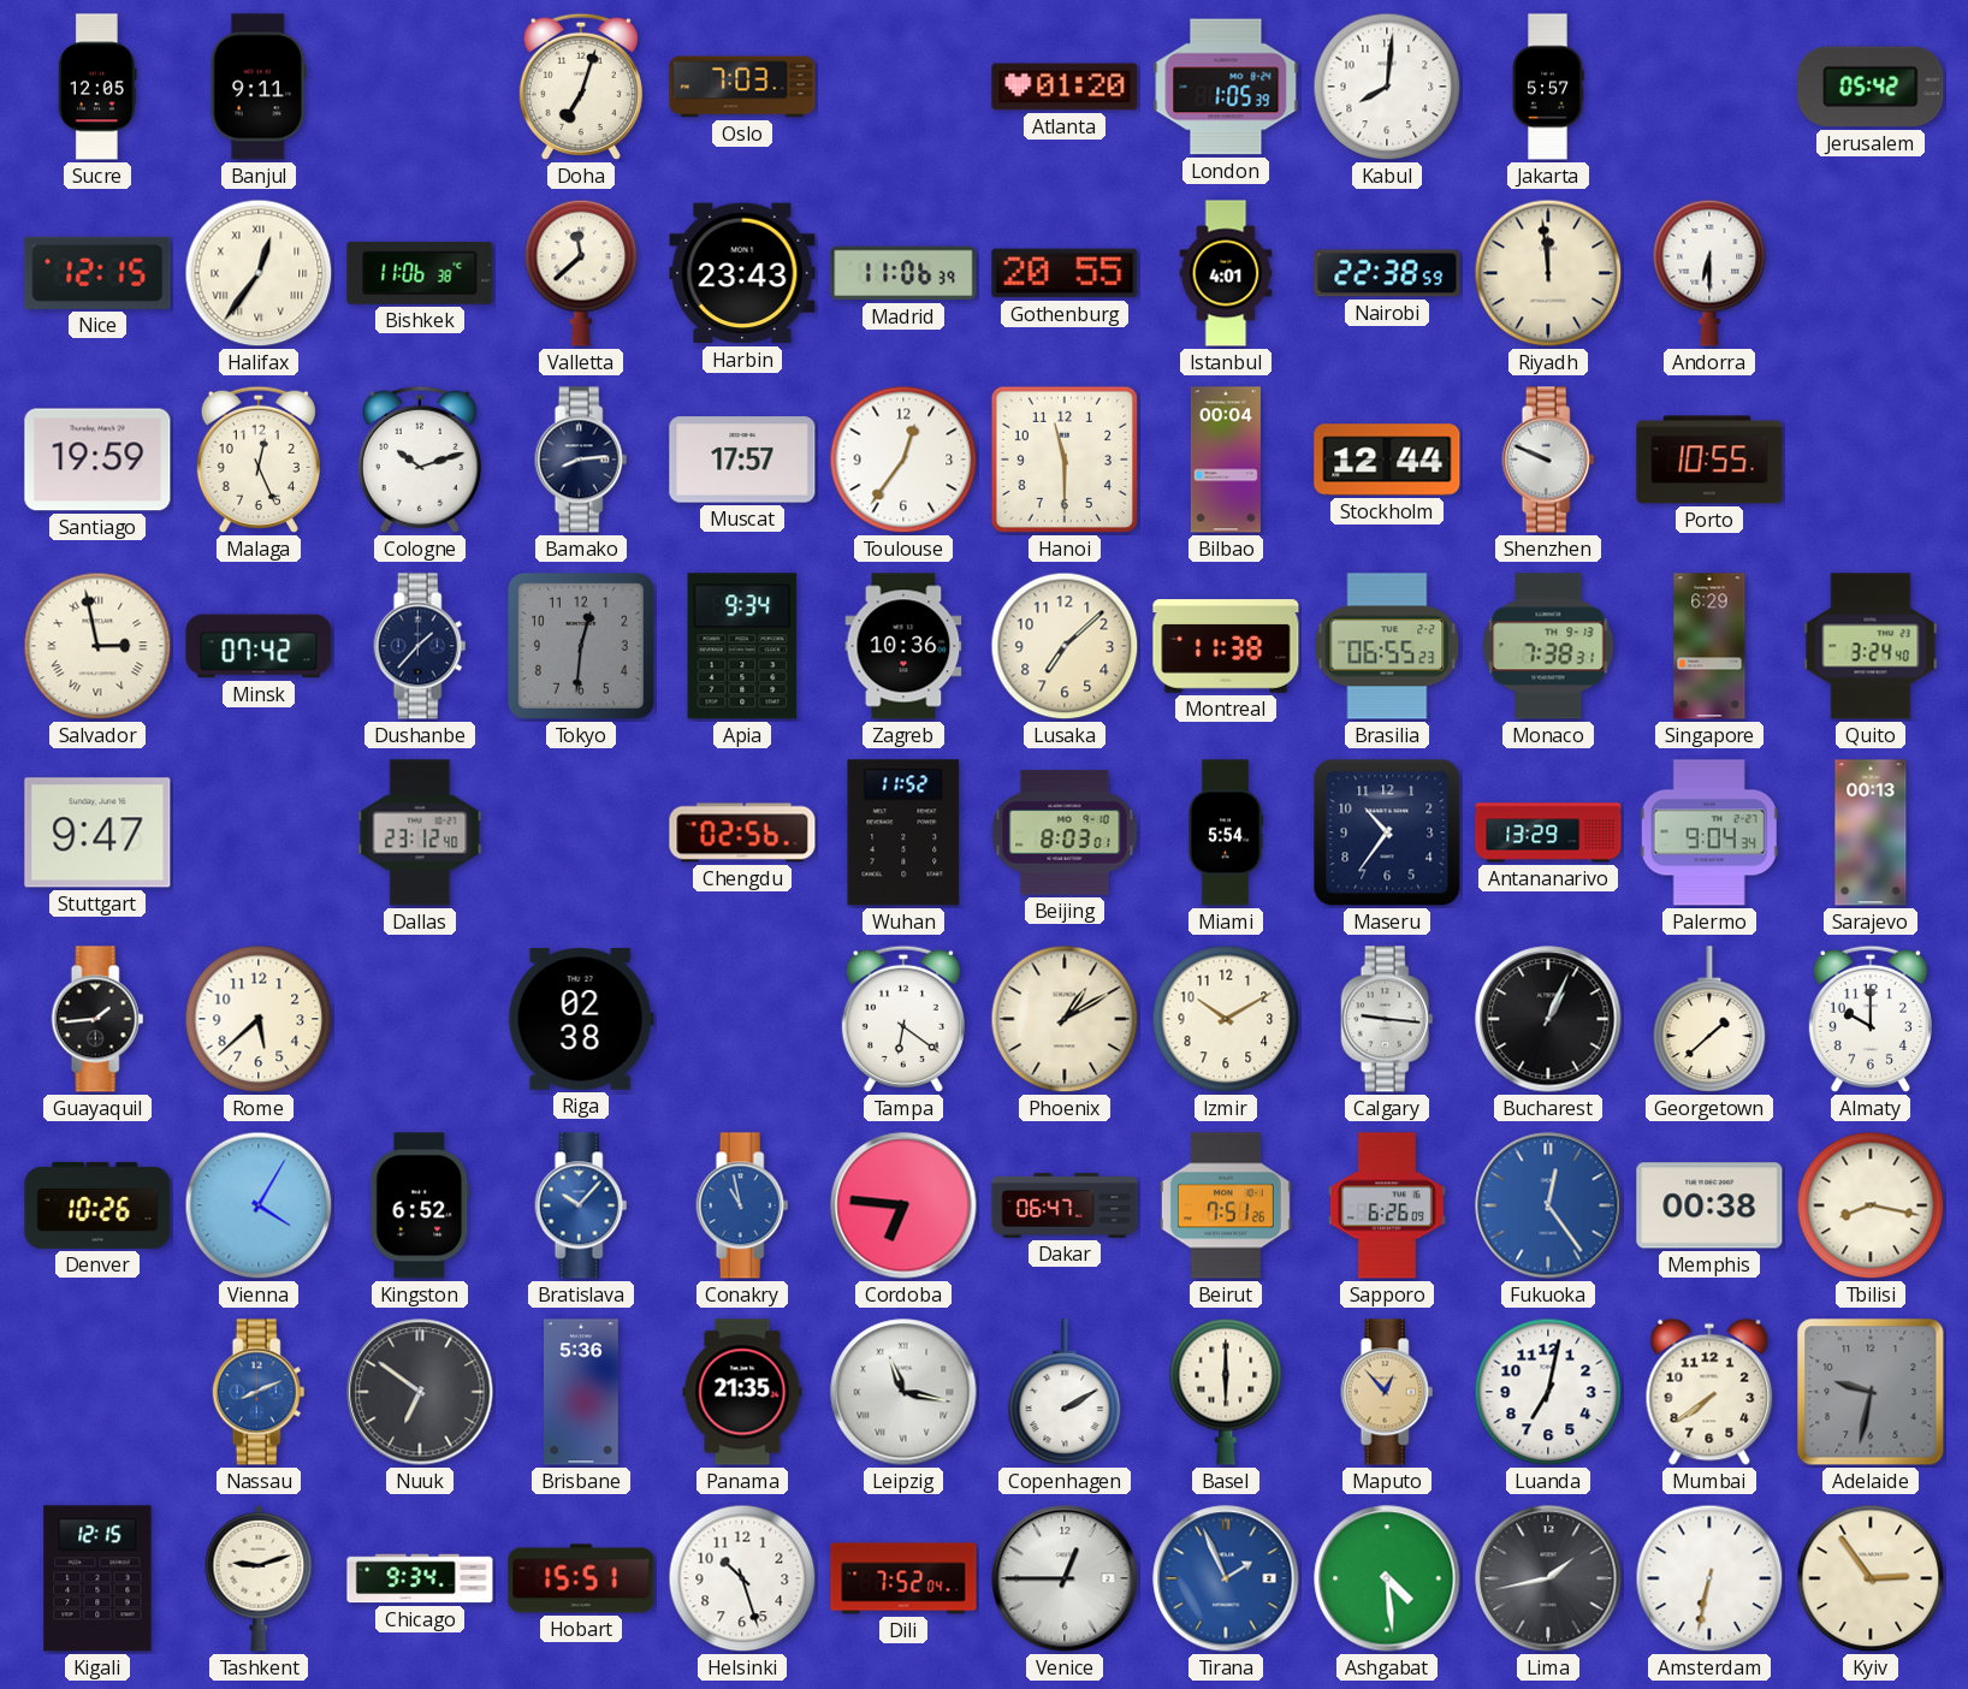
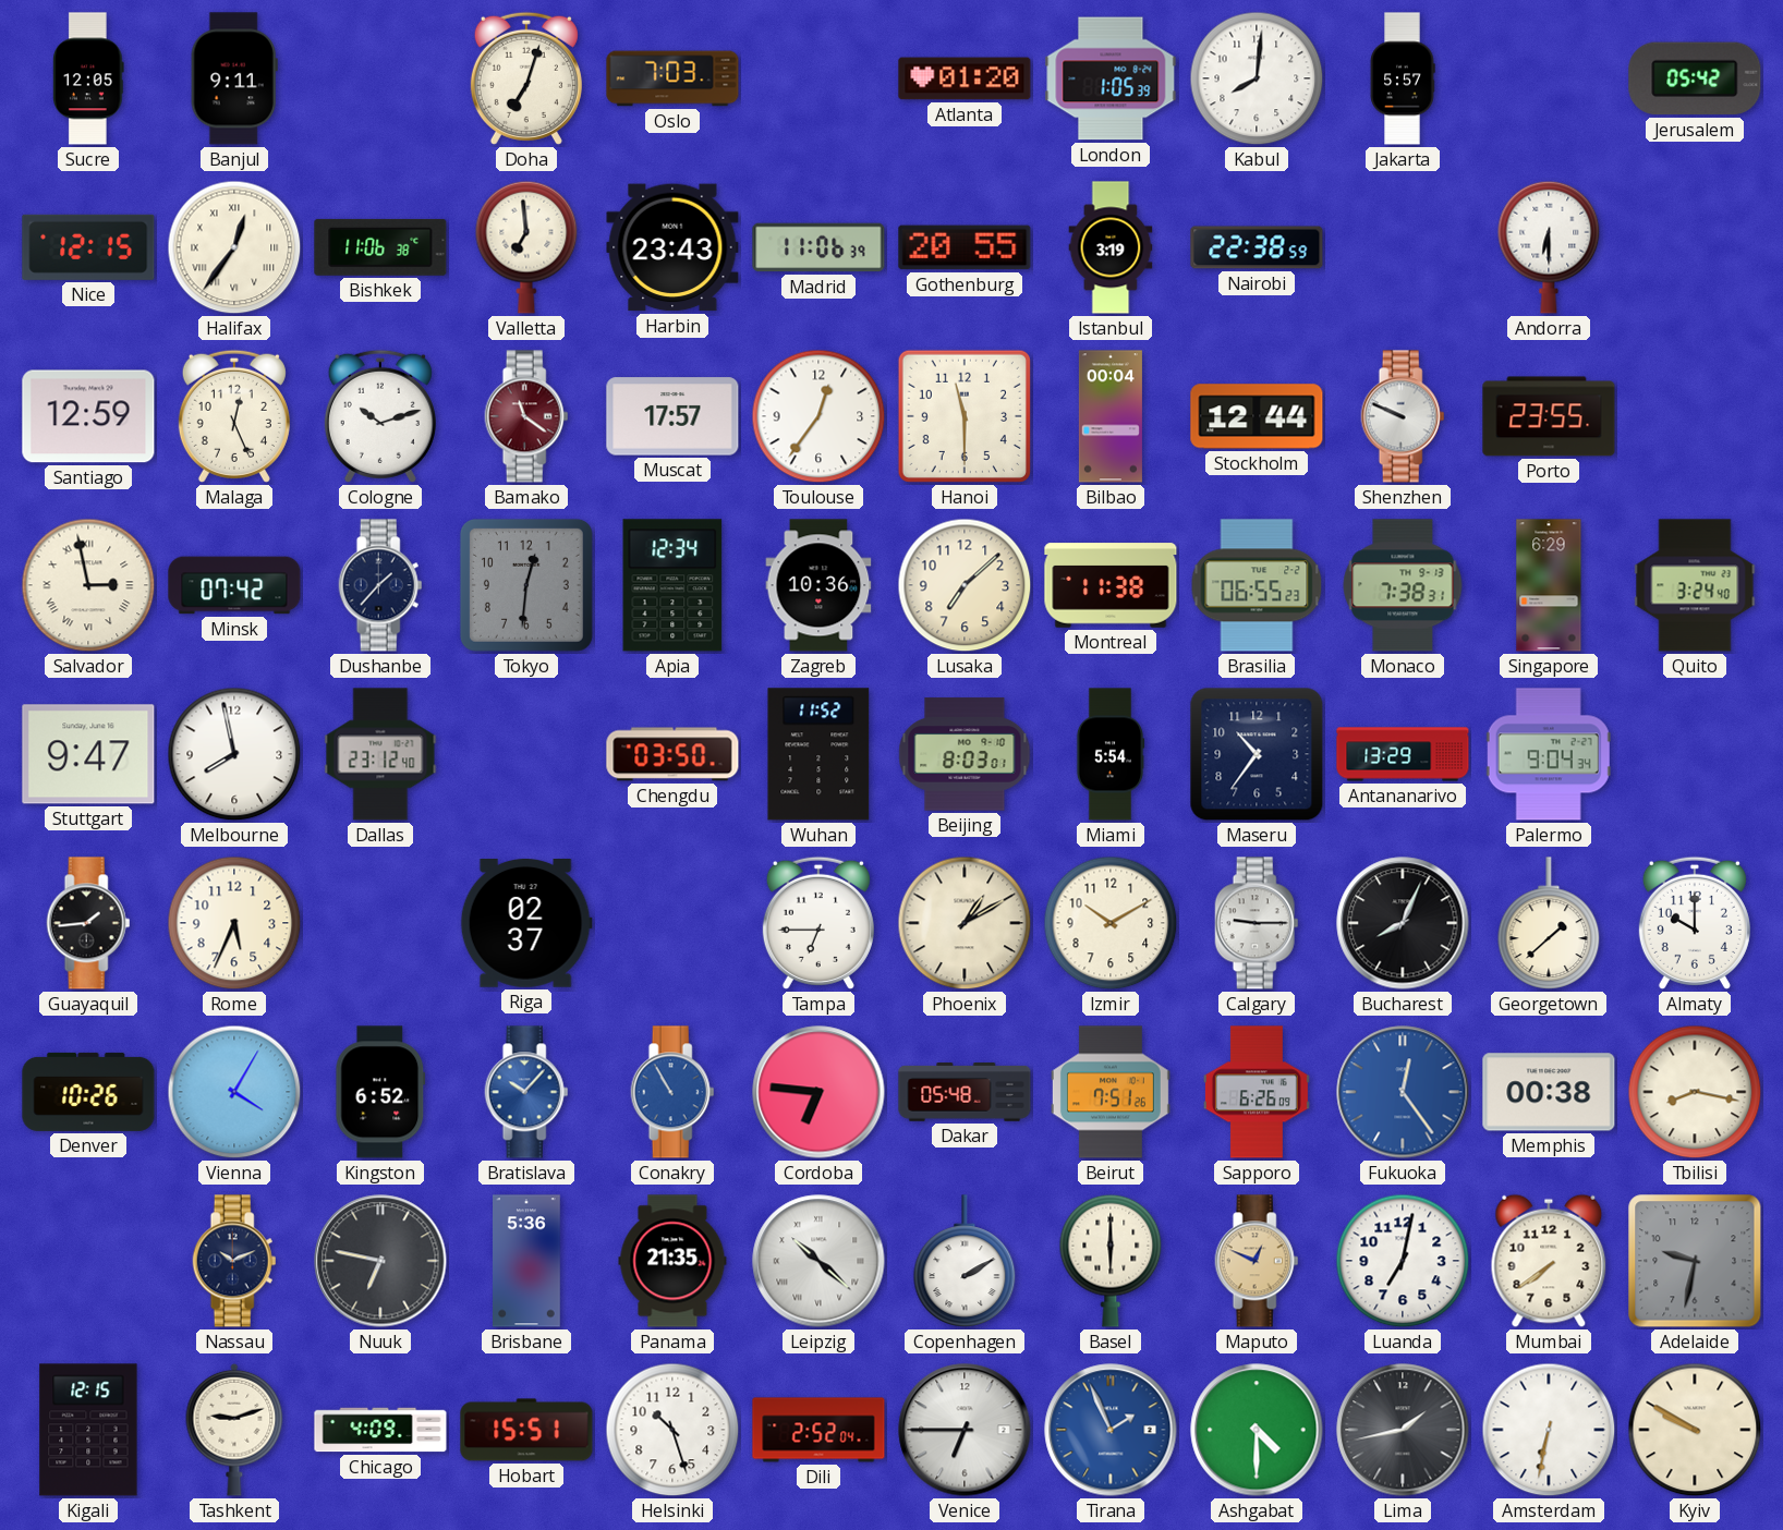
Valletta: 11:38 -> 6:59 (526, 247)
Istanbul: 4:01 -> 3:19 (1111, 247)
Riyadh: 11:59 -> none (1548, 273)
Santiago: 19:59 -> 12:59 (88, 416)
Bamako: 8:14 -> 11:21 (526, 416)
Bamako dial: navy -> burgundy (526, 416)
Porto: 10:55 -> 23:55 (1549, 416)
Apia: 9:34 -> 12:34 (672, 585)
Melbourne: none -> 7:58 (234, 754)
Chengdu: 02:56 -> 03:50 (672, 754)
Sarajevo: 00:13 -> none (1871, 832)
Rome: 5:38 -> 5:34 (234, 923)
Riga: 02:38 -> 02:37 (526, 924)
Tampa: 6:21 -> 6:45 (818, 923)
Calgary: 9:16 -> 9:15 (1257, 923)
Bucharest: 1:04 -> 8:04 (1403, 923)
Conakry: 10:58 -> 10:55 (672, 1092)
Dakar: 06:47 -> 05:48 (965, 1092)
Nassau: 8:11 -> 10:11 (234, 1261)
Nassau dial: blue -> navy (234, 1261)
Nuuk: 6:51 -> 6:47 (380, 1261)
Leipzig: 11:17 -> 10:22 (818, 1261)
Maputo: 12:53 -> 12:49 (1257, 1261)
Chicago: 9:34 -> 4:09 (380, 1430)
Dili: 7:52 -> 2:52 (818, 1430)
Venice: 12:45 -> 6:45 (965, 1430)
Ashgabat: 4:29 -> 4:30 (1257, 1430)
Kyiv: 2:54 -> 9:50 (1695, 1430)
